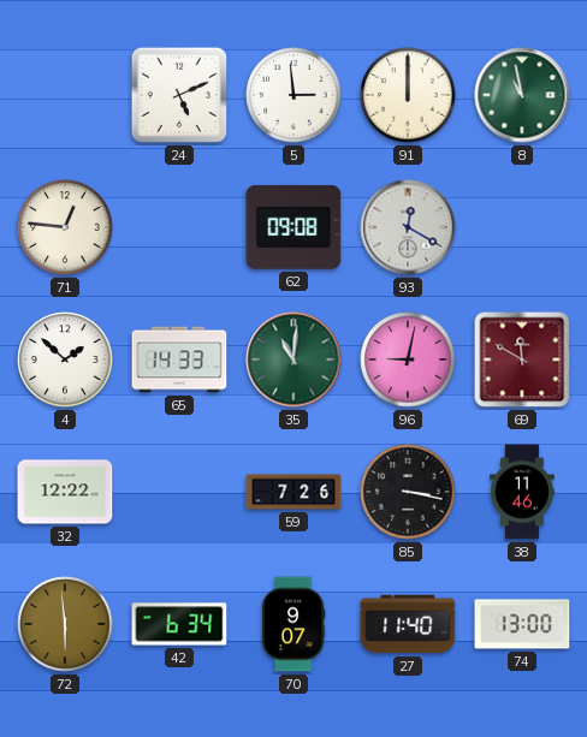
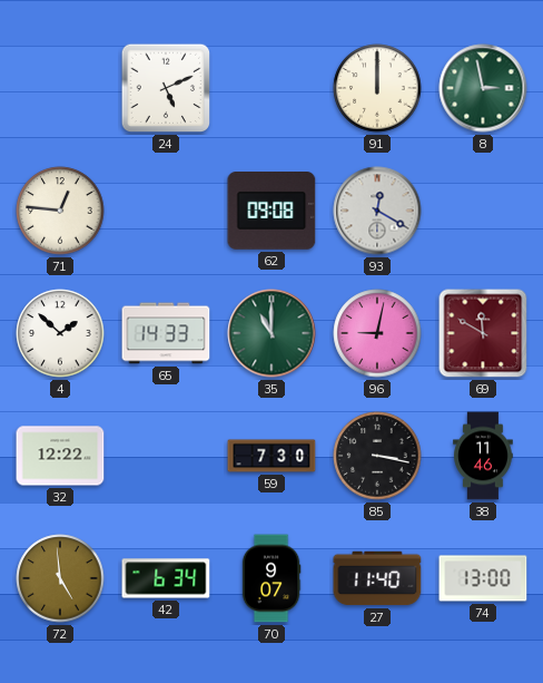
5: 2:59 -> none (293, 95)
8: 10:58 -> 2:58 (483, 88)
35: 11:01 -> 11:00 (271, 333)
59: 7:26 -> 7:30 (271, 456)
72: 5:59 -> 4:59 (60, 578)
